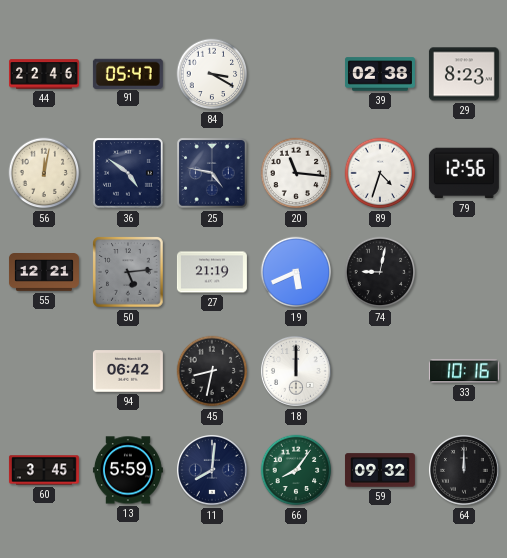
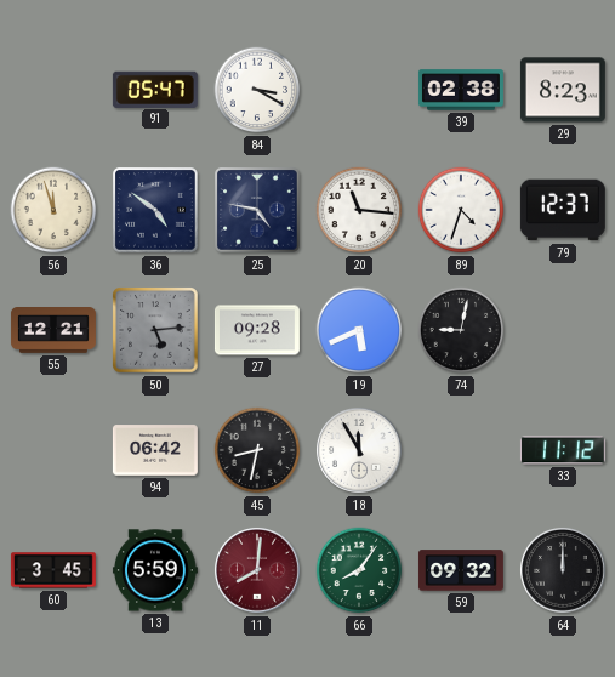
44: 22:46 -> none (44, 74)
56: 12:02 -> 11:57 (53, 210)
79: 12:56 -> 12:37 (563, 210)
27: 21:19 -> 09:28 (257, 330)
18: 12:00 -> 11:55 (360, 451)
33: 10:16 -> 11:12 (563, 450)
11 dial: navy -> burgundy (258, 571)
